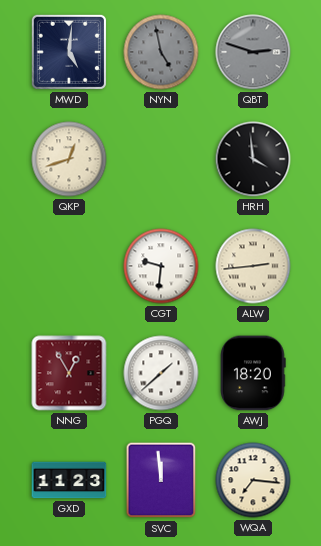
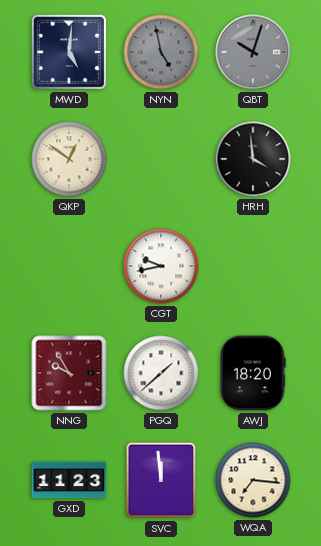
QBT: 2:48 -> 10:03 (253, 52)
QKP: 12:42 -> 12:51 (69, 159)
CGT: 9:31 -> 9:43 (161, 266)
ALW: 2:44 -> none (253, 266)
NNG: 12:55 -> 9:55 (69, 373)
